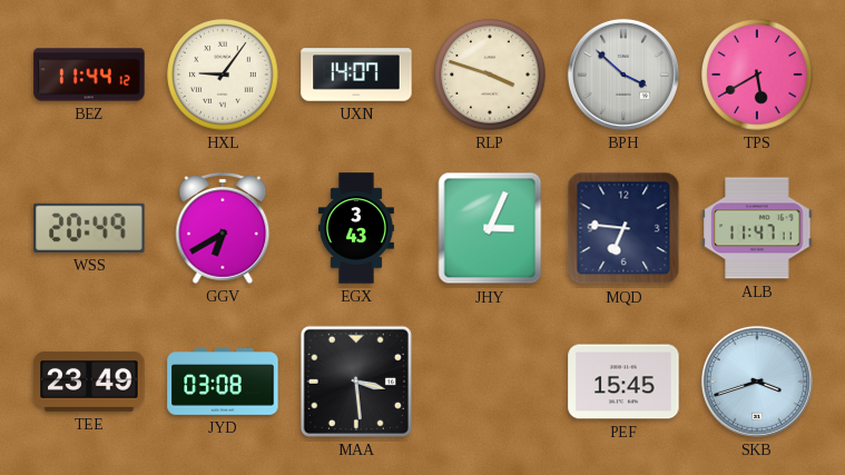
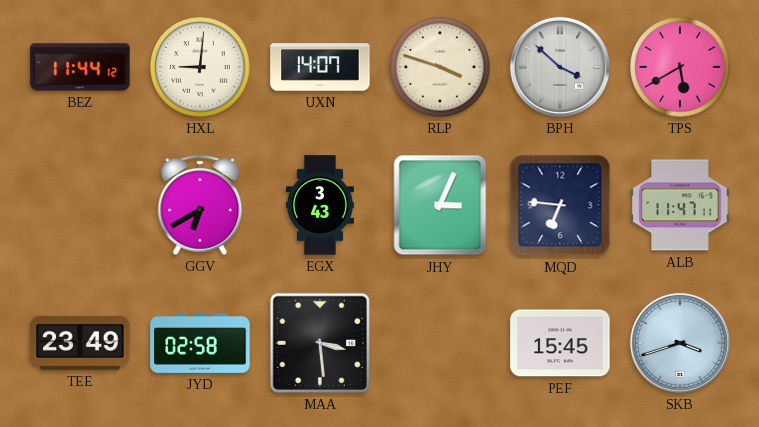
HXL: 9:06 -> 9:01 (200, 67)
WSS: 20:49 -> none (89, 228)
JYD: 03:08 -> 02:58 (200, 344)
